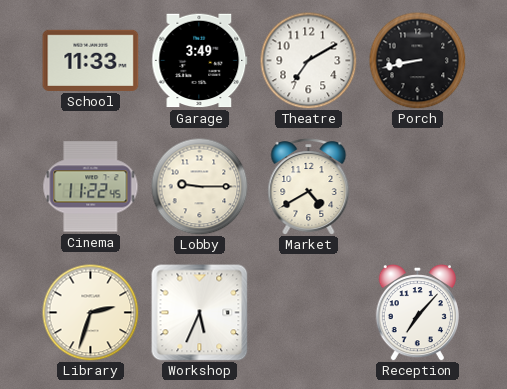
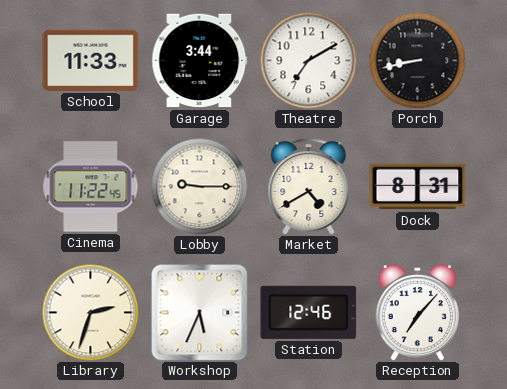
Garage: 3:49 -> 3:44 (200, 61)
Dock: none -> 8:31 (418, 187)
Station: none -> 12:46 (309, 312)
